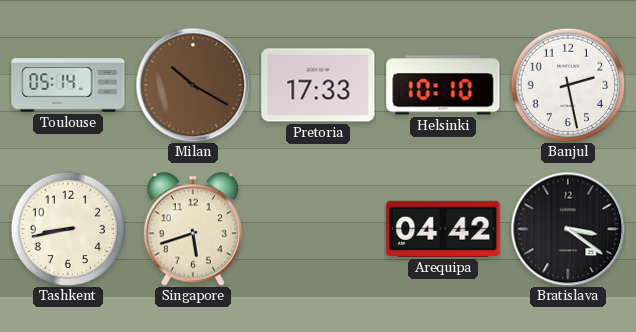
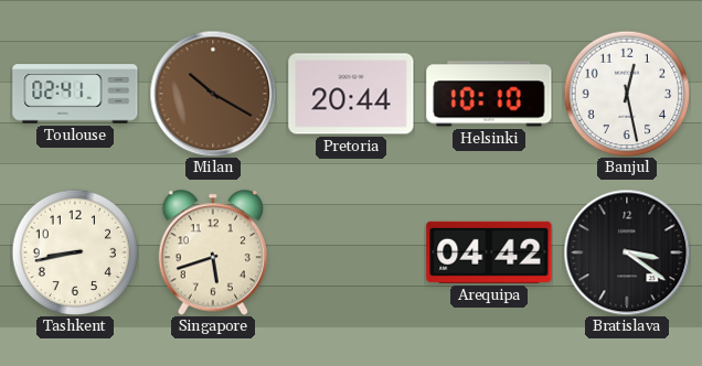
Toulouse: 05:14 -> 02:41 (75, 94)
Pretoria: 17:33 -> 20:44 (351, 94)
Banjul: 2:28 -> 12:28 (627, 94)
